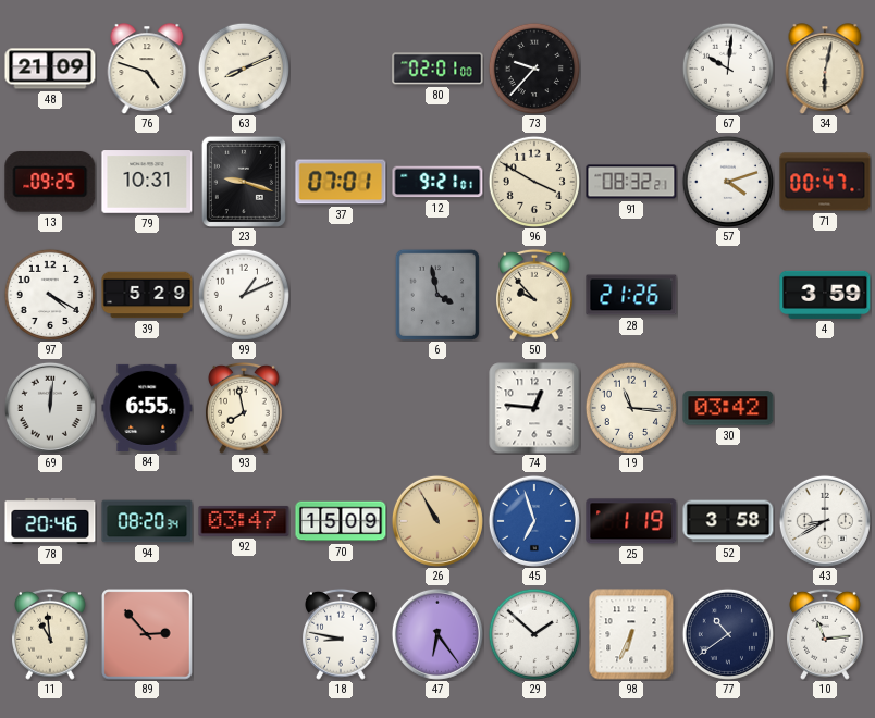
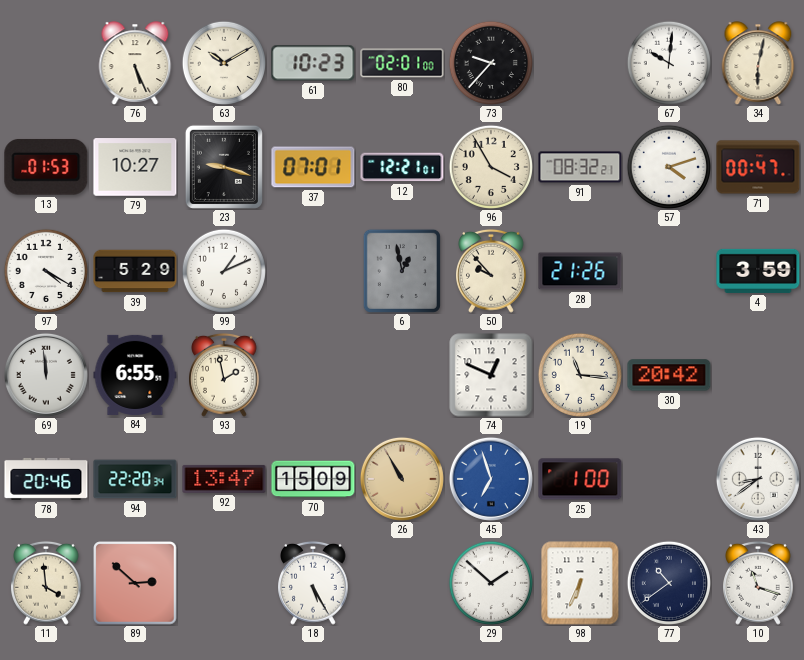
48: 21:09 -> none (50, 69)
76: 4:48 -> 5:26 (135, 63)
63: 8:11 -> 10:10 (224, 63)
61: none -> 10:23 (313, 63)
13: 09:25 -> 01:53 (46, 167)
79: 10:31 -> 10:27 (135, 167)
12: 9:21 -> 12:21 (402, 167)
96: 3:50 -> 3:55 (491, 167)
6: 3:58 -> 12:58 (402, 271)
69: 12:01 -> 11:59 (46, 375)
93: 7:58 -> 1:58 (225, 375)
74: 12:46 -> 12:49 (491, 375)
30: 03:42 -> 20:42 (669, 375)
94: 08:20 -> 22:20 (135, 479)
92: 03:47 -> 13:47 (224, 479)
25: 1:19 -> 1:00 (580, 479)
52: 3:58 -> none (728, 521)
43: 8:40 -> 8:39 (758, 479)
11: 10:59 -> 3:59 (47, 583)
89: 2:53 -> 2:52 (135, 583)
18: 8:47 -> 5:25 (314, 583)
47: 6:24 -> none (437, 634)
10: 11:14 -> 11:18 (759, 583)
